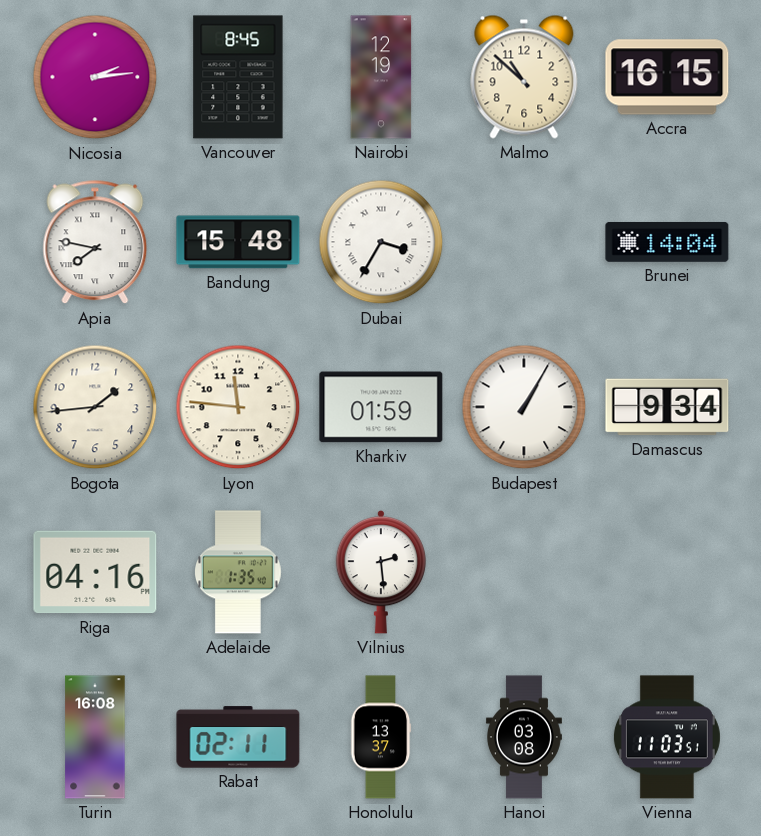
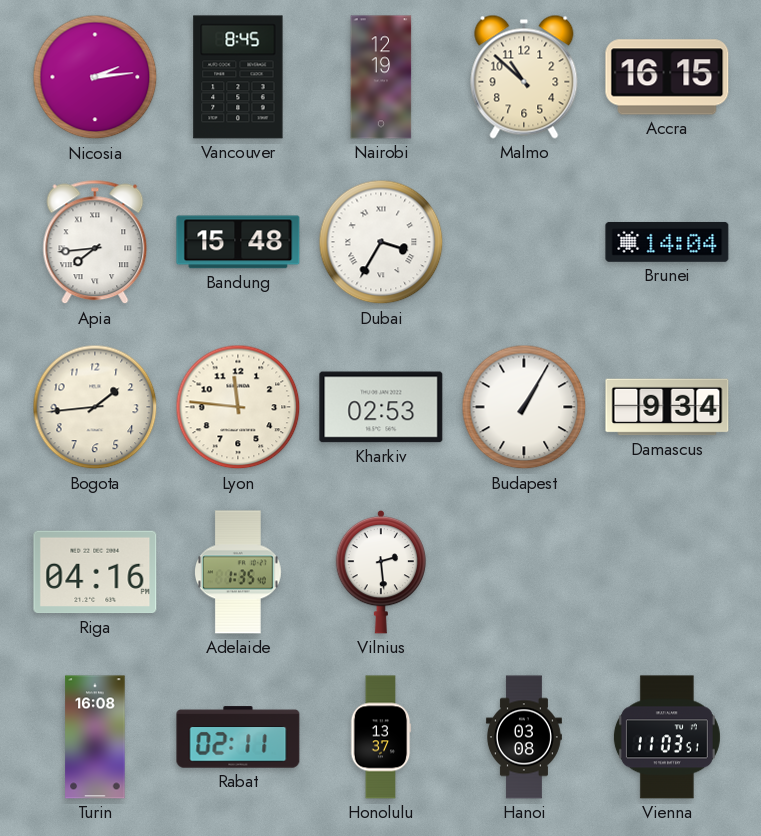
Apia: 7:47 -> 7:44 (95, 242)
Kharkiv: 01:59 -> 02:53 (381, 407)
